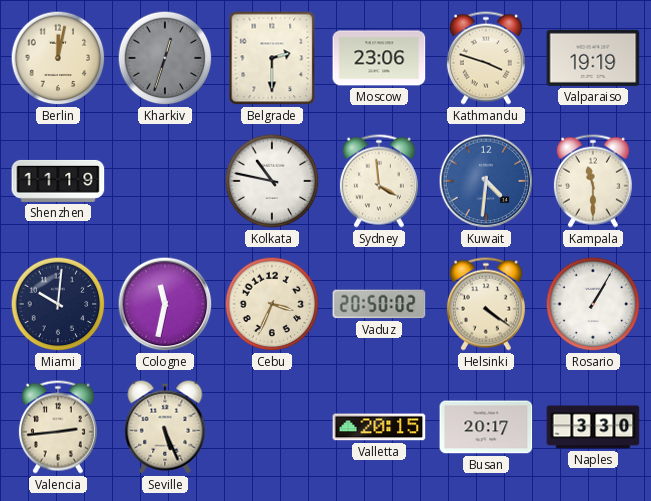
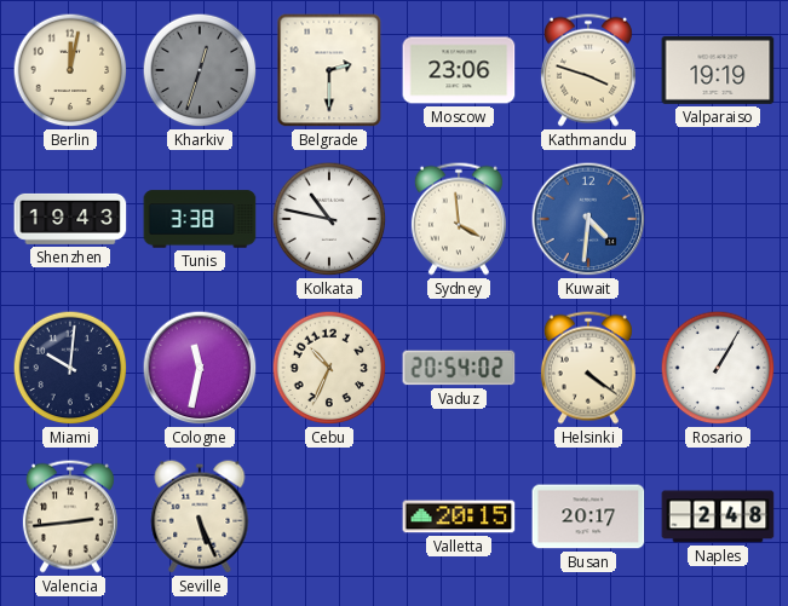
Shenzhen: 11:19 -> 19:43 (70, 219)
Tunis: none -> 3:38 (200, 219)
Kampala: 11:30 -> none (593, 181)
Cebu: 3:34 -> 10:34 (329, 368)
Vaduz: 20:50 -> 20:54 (459, 368)
Naples: 3:30 -> 2:48 (718, 516)
